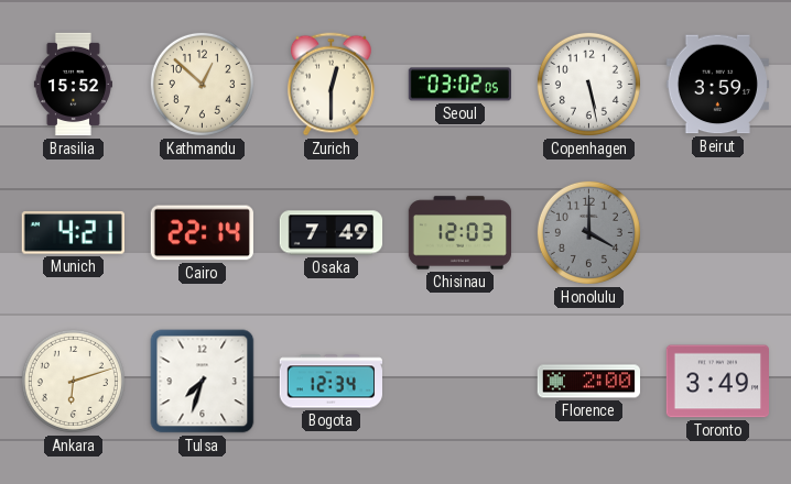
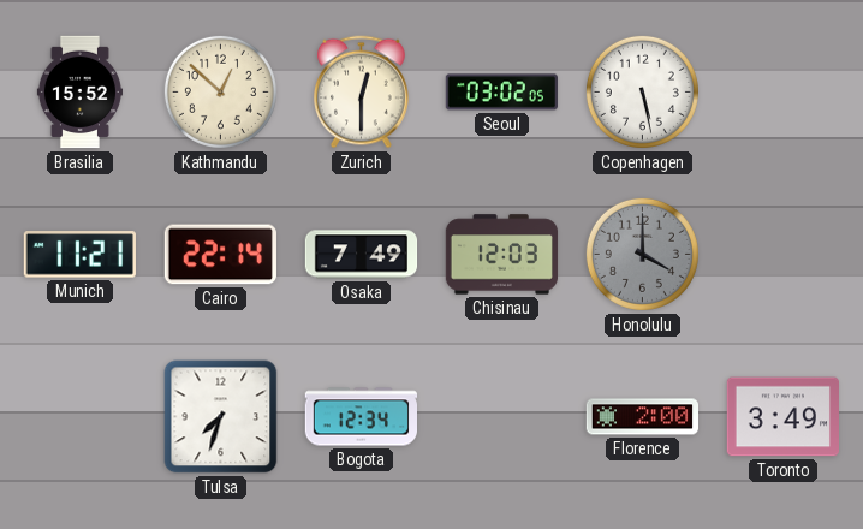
Beirut: 3:59 -> none (717, 85)
Munich: 4:21 -> 11:21 (79, 255)
Ankara: 6:12 -> none (73, 381)
